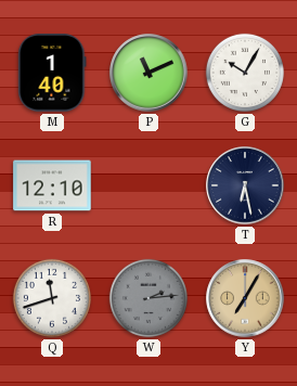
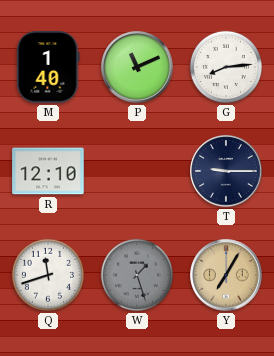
G: 10:05 -> 8:14 (226, 67)
T: 6:28 -> 9:15 (226, 171)
W: 2:14 -> 1:27 (137, 275)
